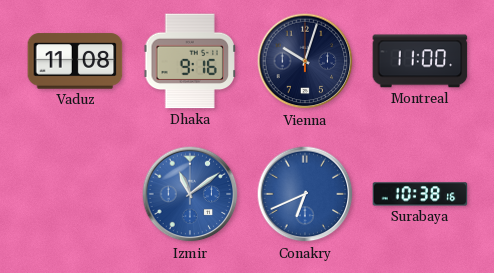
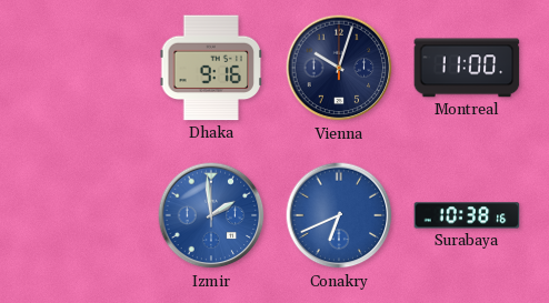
Vaduz: 11:08 -> none (75, 61)
Izmir: 11:09 -> 1:59 (211, 215)
